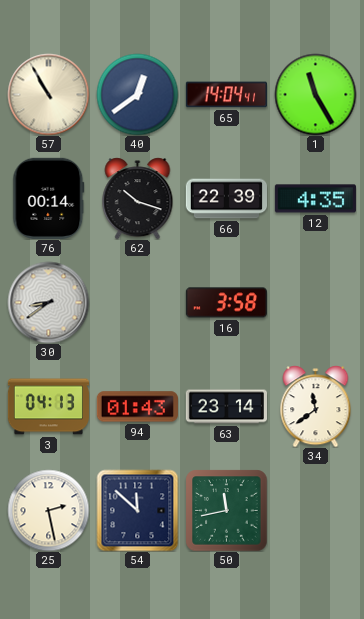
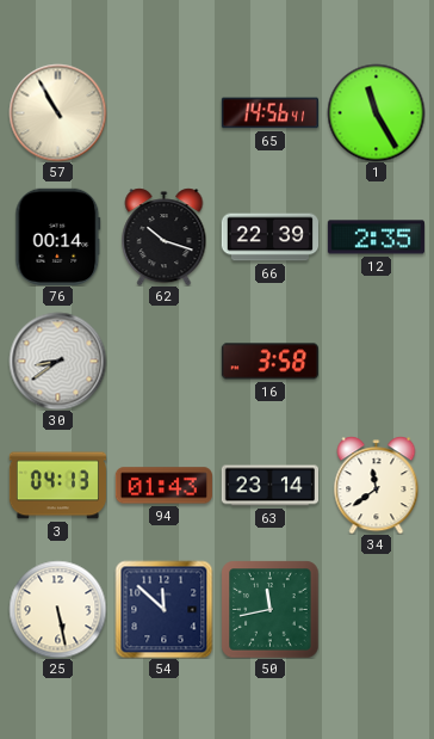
40: 12:39 -> none (137, 94)
65: 14:04 -> 14:56 (269, 113)
12: 4:35 -> 2:35 (376, 238)
25: 2:28 -> 5:28 (57, 609)
